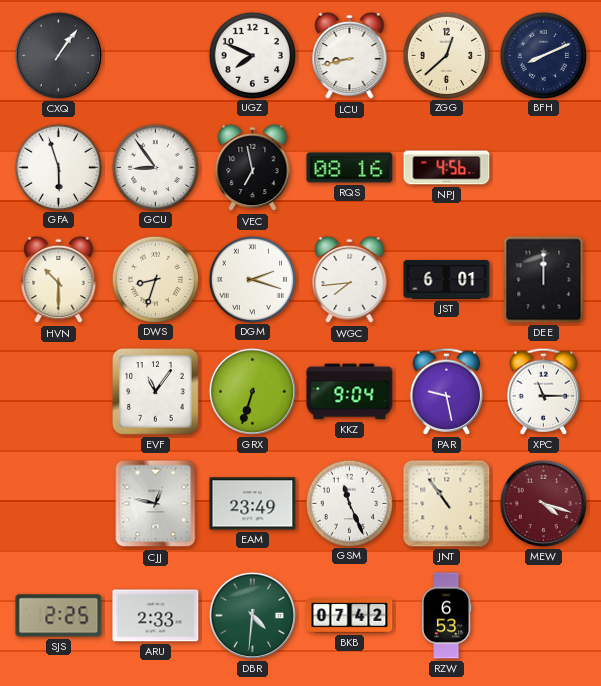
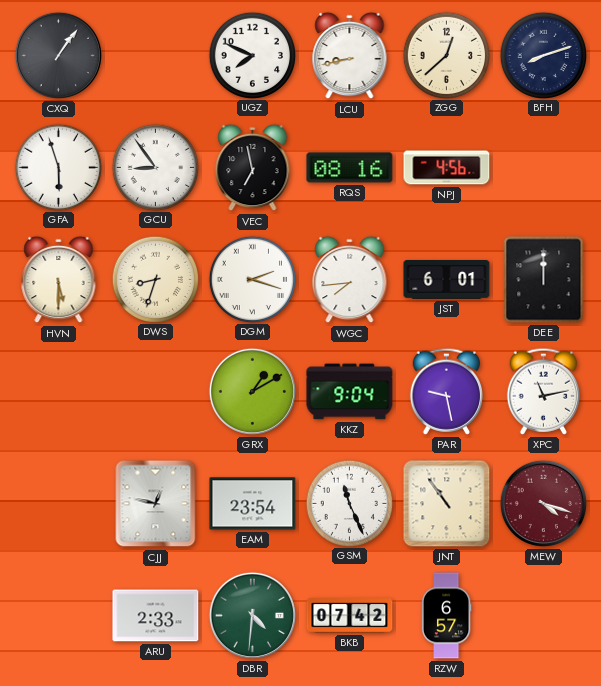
BFH: 8:11 -> 8:12 (543, 55)
HVN: 10:30 -> 5:30 (59, 280)
EVF: 11:06 -> none (156, 392)
GRX: 6:33 -> 1:10 (252, 391)
XPC: 11:15 -> 11:13 (543, 391)
EAM: 23:49 -> 23:54 (253, 504)
SJS: 2:25 -> none (59, 616)
RZW: 6:53 -> 6:57 (446, 616)
